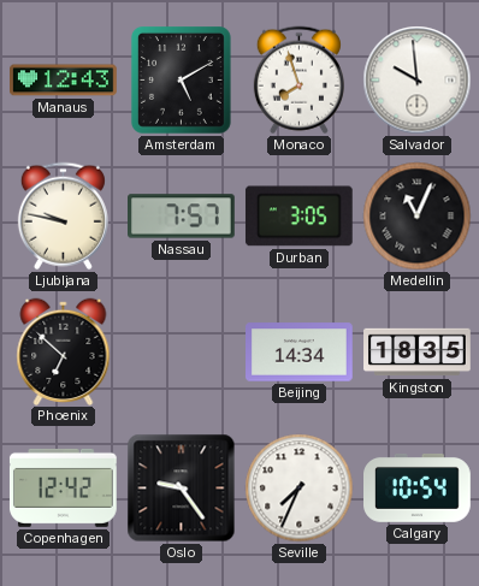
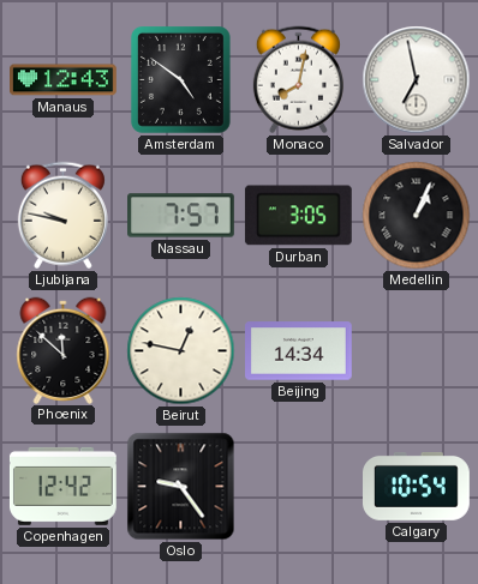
Amsterdam: 5:10 -> 4:51 (180, 80)
Monaco: 7:57 -> 8:02 (298, 80)
Salvador: 9:59 -> 6:58 (417, 80)
Medellin: 11:04 -> 1:04 (417, 216)
Phoenix: 6:52 -> 11:52 (64, 350)
Beirut: none -> 12:47 (181, 351)
Kingston: 18:35 -> none (418, 353)
Seville: 7:34 -> none (300, 489)
